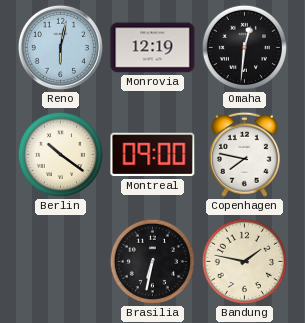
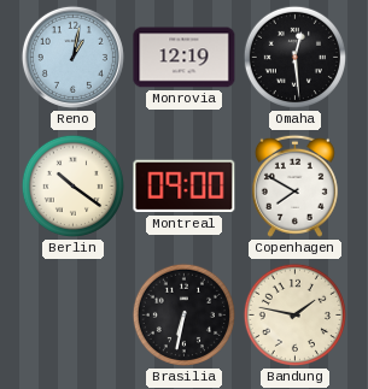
Reno: 6:02 -> 1:02 (72, 57)
Omaha: 12:31 -> 12:29 (294, 57)
Copenhagen: 7:47 -> 7:50 (294, 185)
